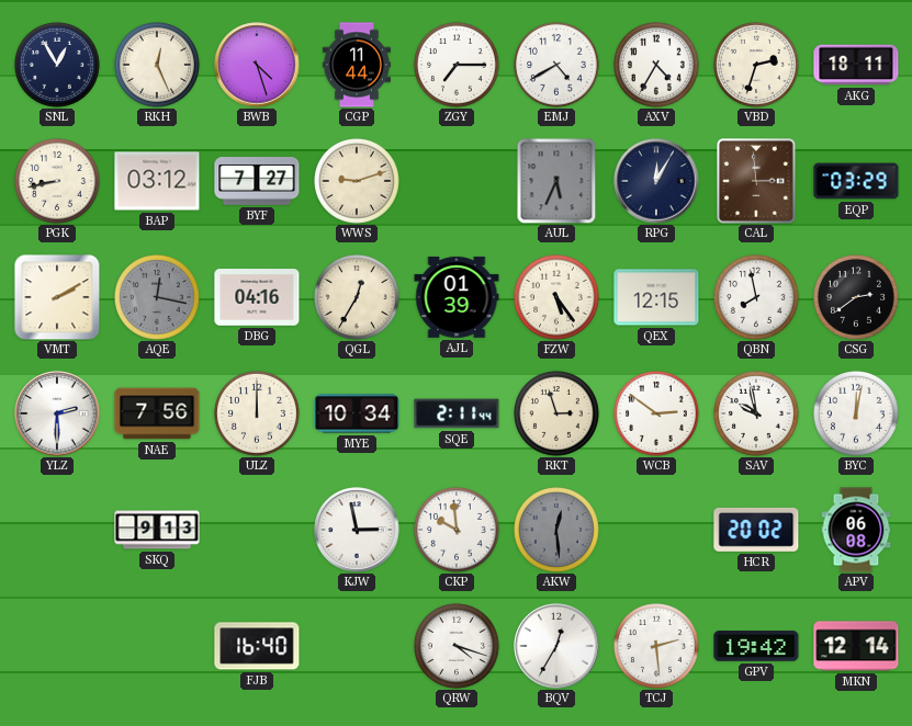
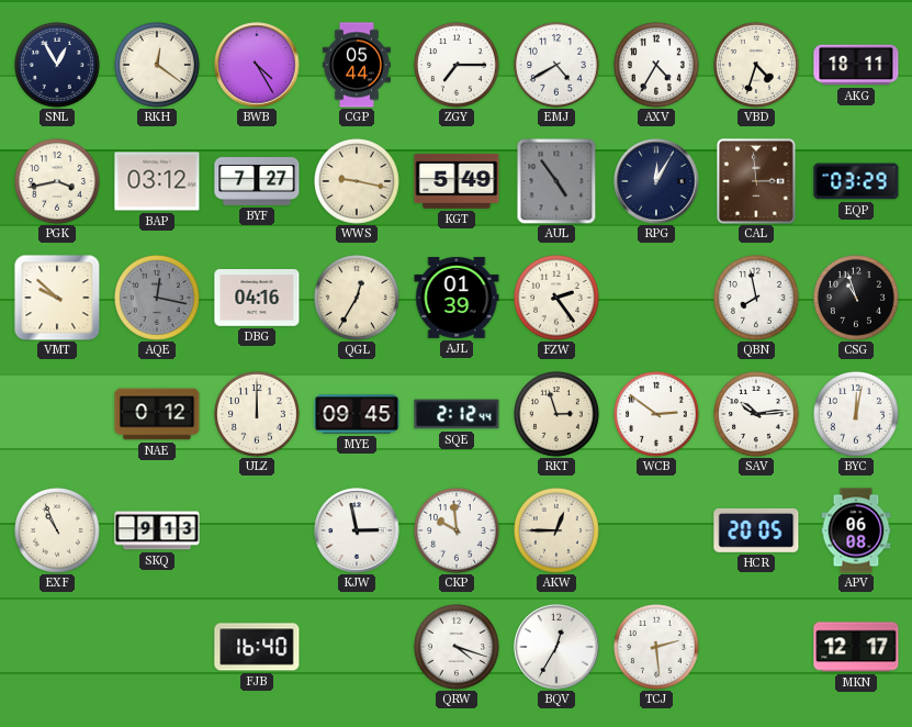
RKH: 12:26 -> 12:21 (158, 66)
BWB: 4:27 -> 4:25 (257, 65)
CGP: 11:44 -> 05:44 (357, 65)
VBD: 2:33 -> 4:33 (757, 66)
PGK: 8:43 -> 3:43 (58, 182)
WWS: 9:12 -> 9:17 (358, 182)
KGT: none -> 5:49 (457, 181)
AUL: 5:34 -> 4:54 (556, 181)
VMT: 2:10 -> 9:52 (57, 298)
FZW: 5:24 -> 2:24 (558, 299)
QEX: 12:15 -> none (656, 297)
CSG: 2:39 -> 10:57 (857, 299)
YLZ: 2:30 -> none (57, 413)
NAE: 7:56 -> 0:12 (157, 414)
MYE: 10:34 -> 09:45 (357, 414)
SQE: 2:11 -> 2:12 (457, 414)
SAV: 9:58 -> 10:14 (757, 415)
EXF: none -> 10:56 (58, 532)
AKW: 12:29 -> 12:45 (558, 532)
AKW dial: grey -> cream (558, 532)
HCR: 20:02 -> 20:05 (756, 530)
GPV: 19:42 -> none (756, 646)
MKN: 12:14 -> 12:17 (856, 647)
